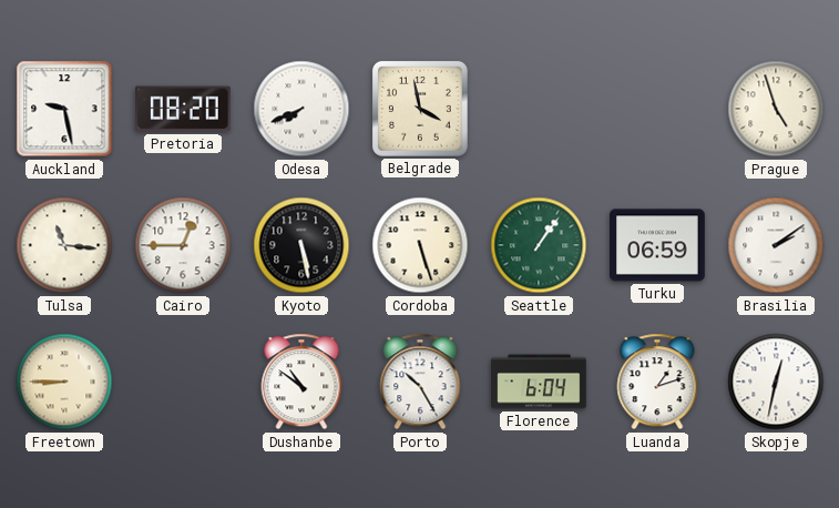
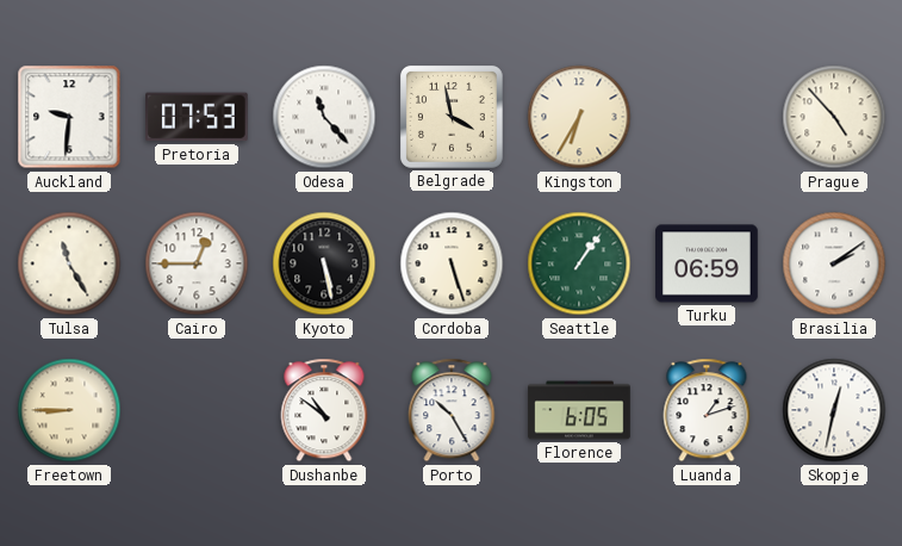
Auckland: 9:28 -> 9:31 (69, 117)
Pretoria: 08:20 -> 07:53 (198, 117)
Odesa: 7:41 -> 11:23 (324, 117)
Kingston: none -> 6:35 (579, 117)
Prague: 4:57 -> 4:53 (834, 117)
Tulsa: 11:16 -> 11:25 (69, 263)
Florence: 6:04 -> 6:05 (579, 410)
